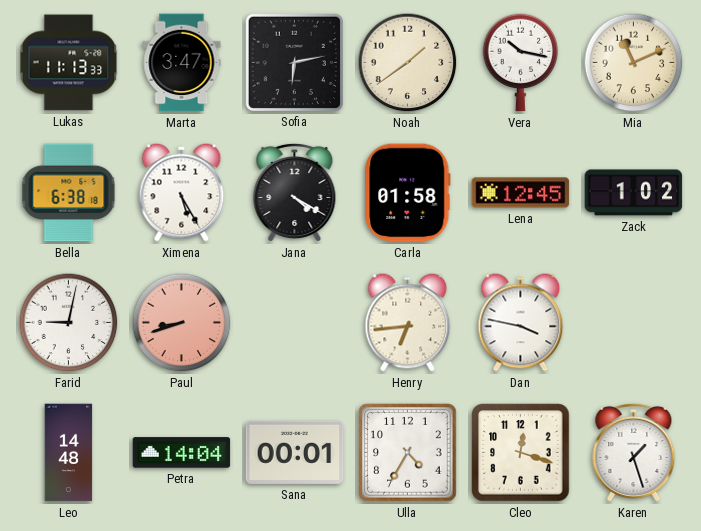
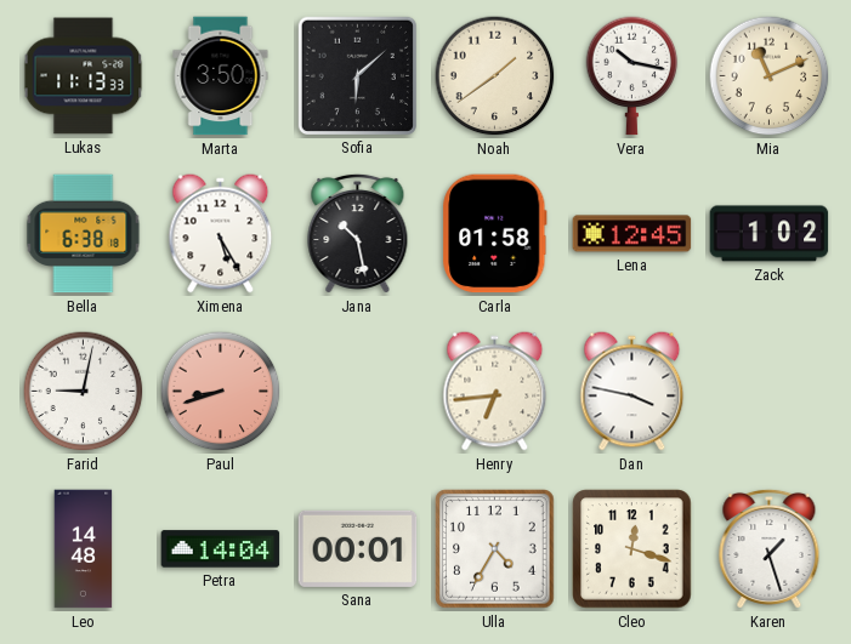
Marta: 3:47 -> 3:50 (221, 76)
Sofia: 6:13 -> 6:08 (357, 75)
Jana: 4:20 -> 10:28 (358, 233)
